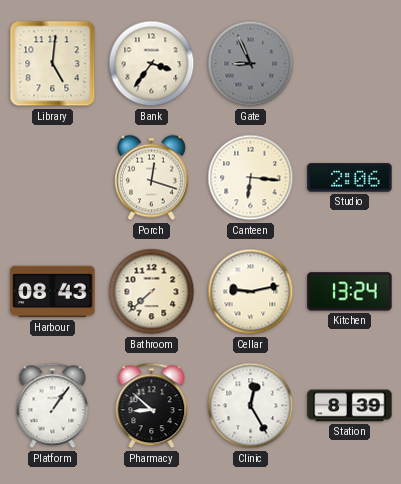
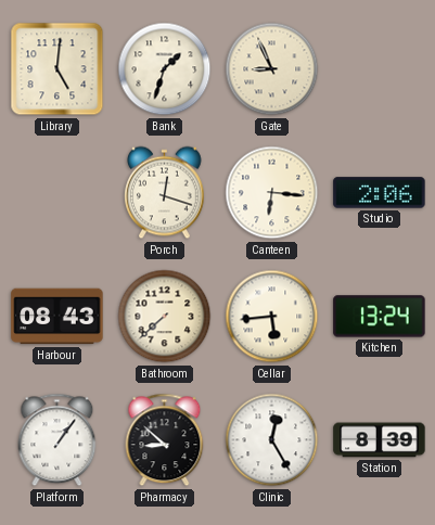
Bank: 3:36 -> 1:33 (165, 69)
Gate dial: grey -> cream (272, 69)
Cellar: 9:13 -> 5:44 (272, 317)
